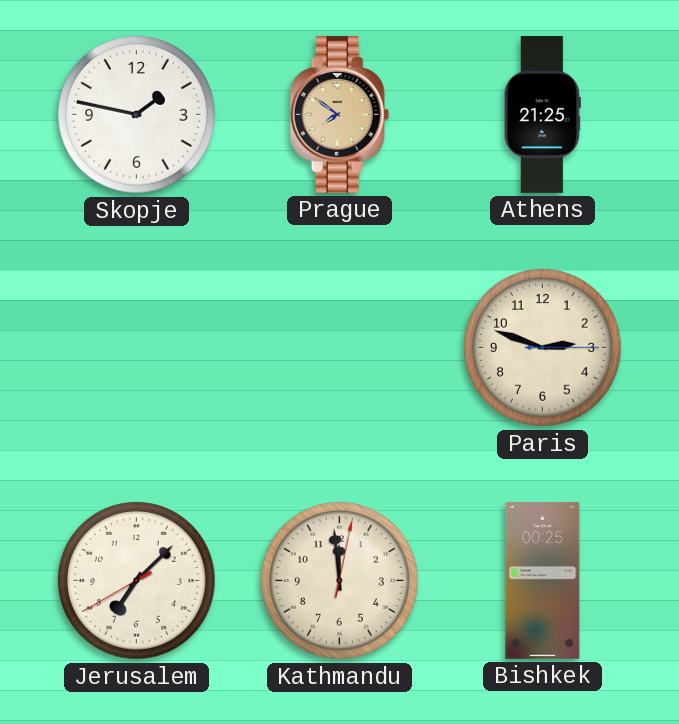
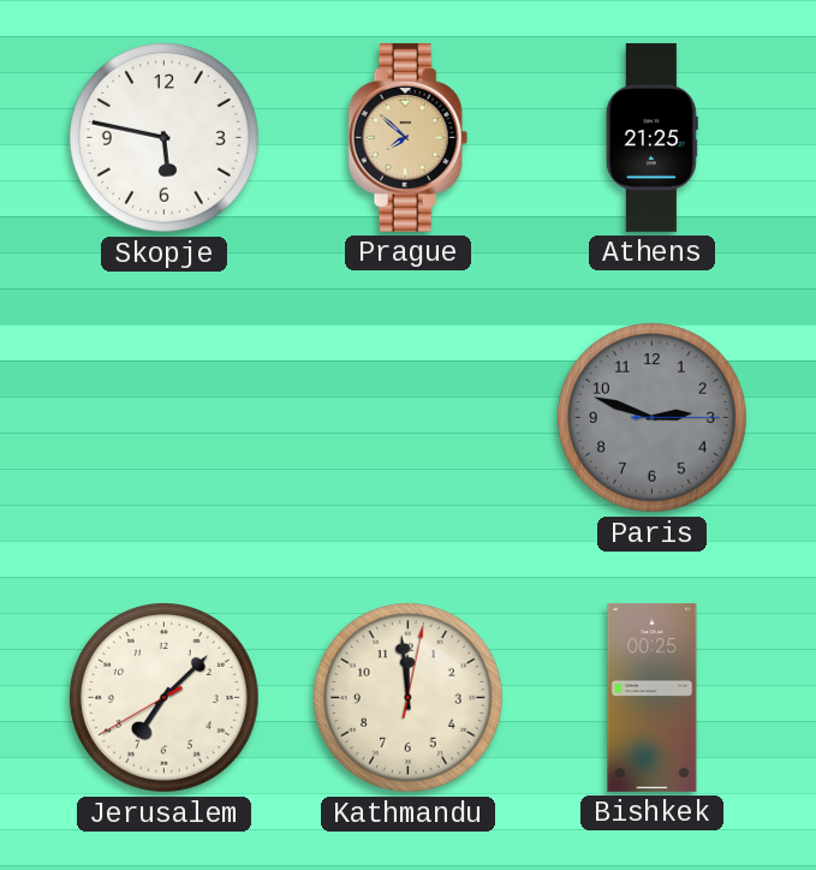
Skopje: 1:47 -> 5:47 (165, 138)
Prague: 7:51 -> 7:52 (409, 137)
Paris dial: cream -> grey (653, 418)
